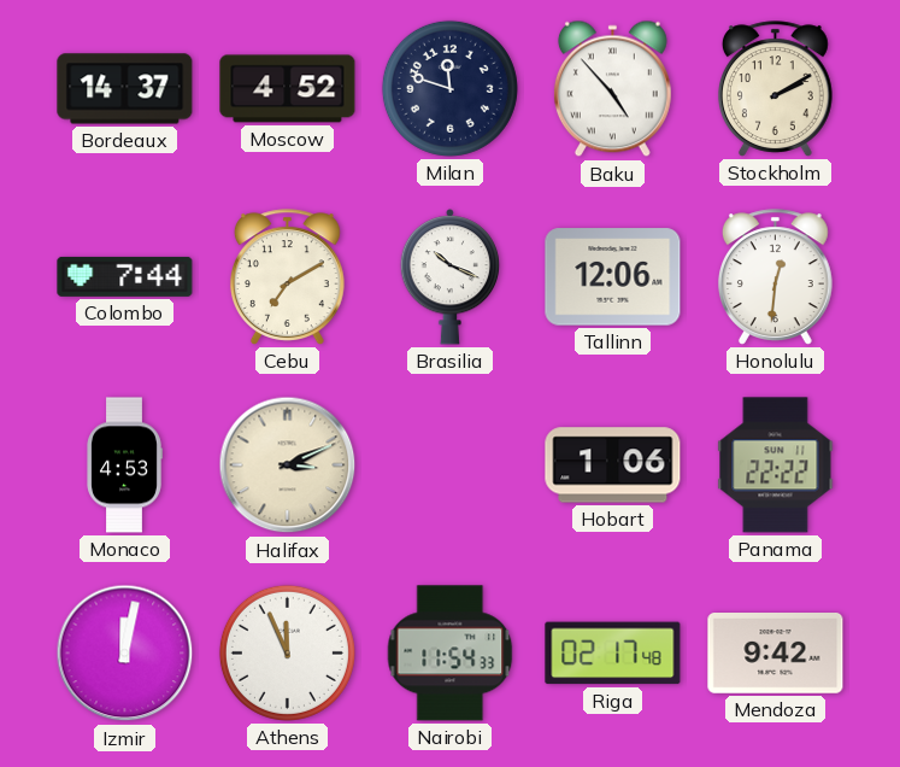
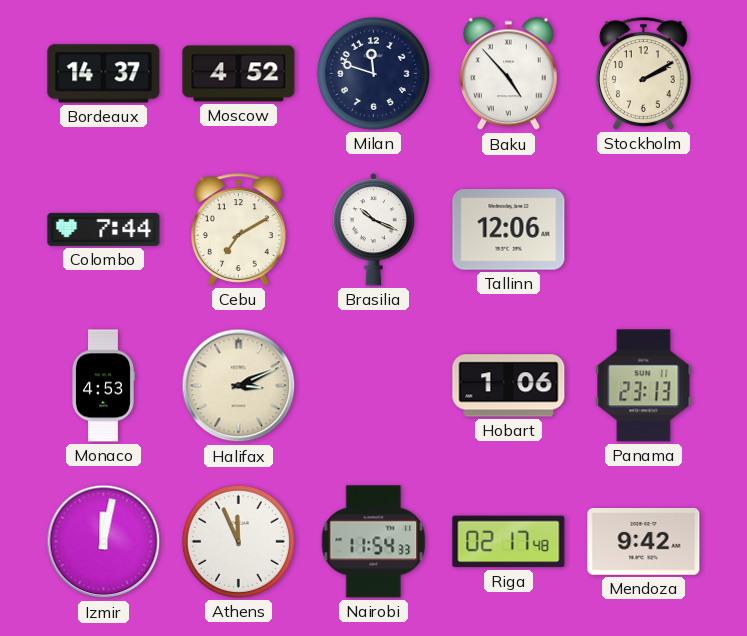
Honolulu: 12:31 -> none (775, 277)
Panama: 22:22 -> 23:13 (644, 386)
